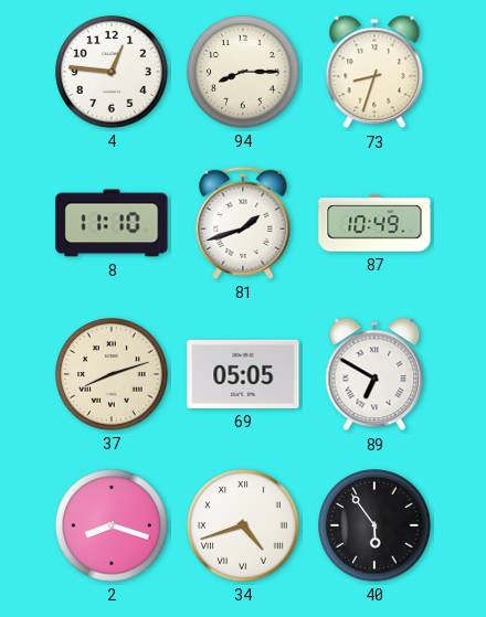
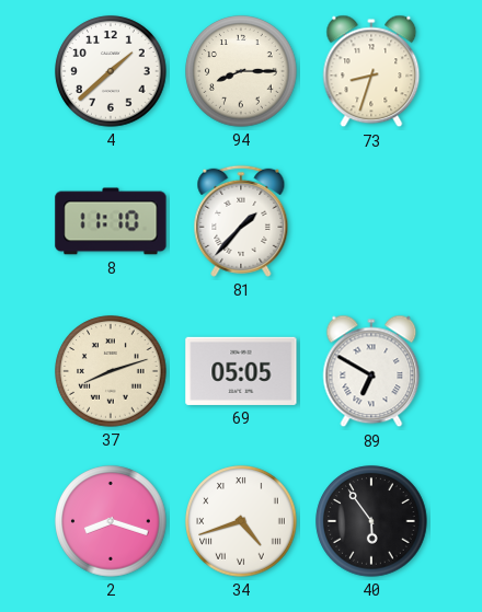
4: 12:46 -> 1:38 (111, 71)
81: 1:42 -> 1:37 (241, 221)
87: 10:49 -> none (374, 223)
